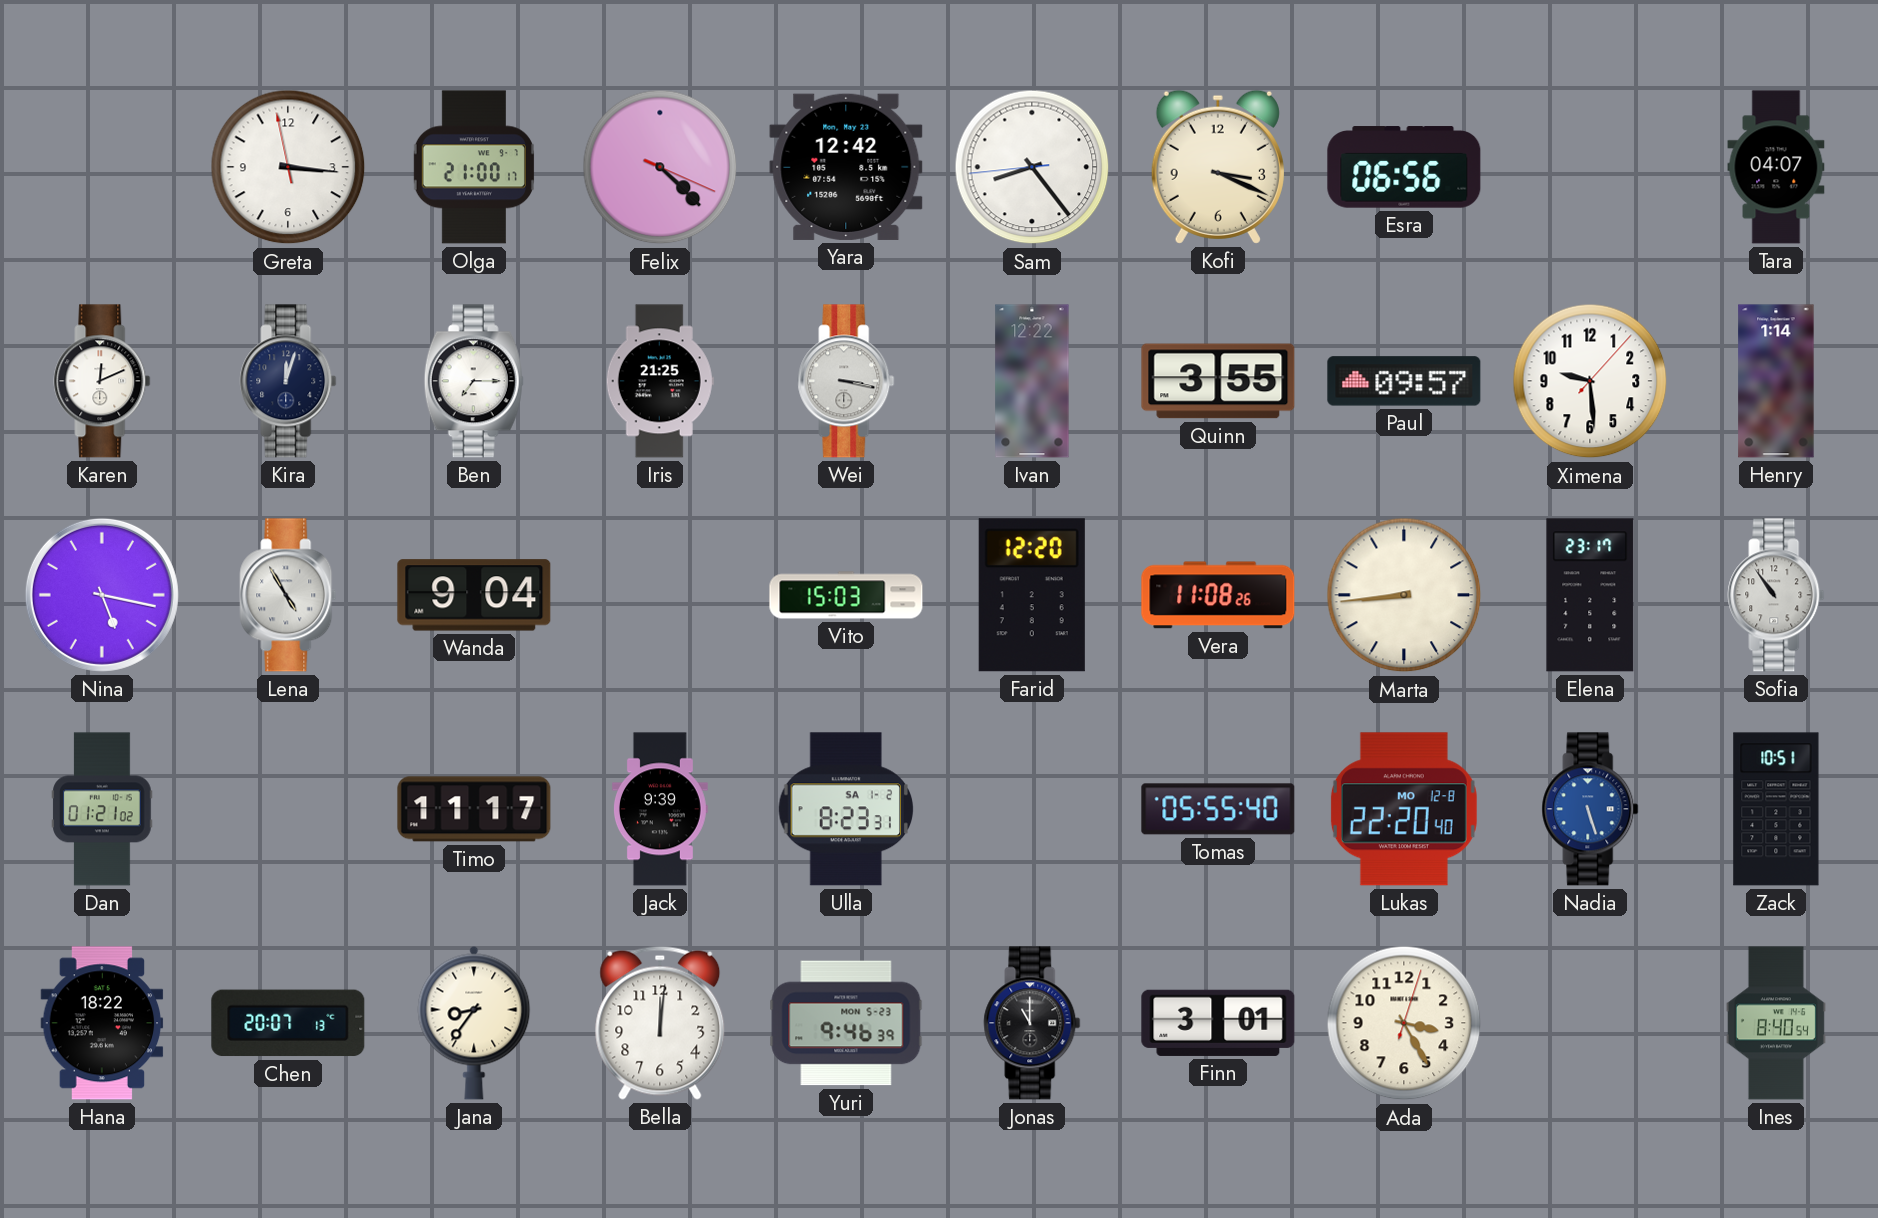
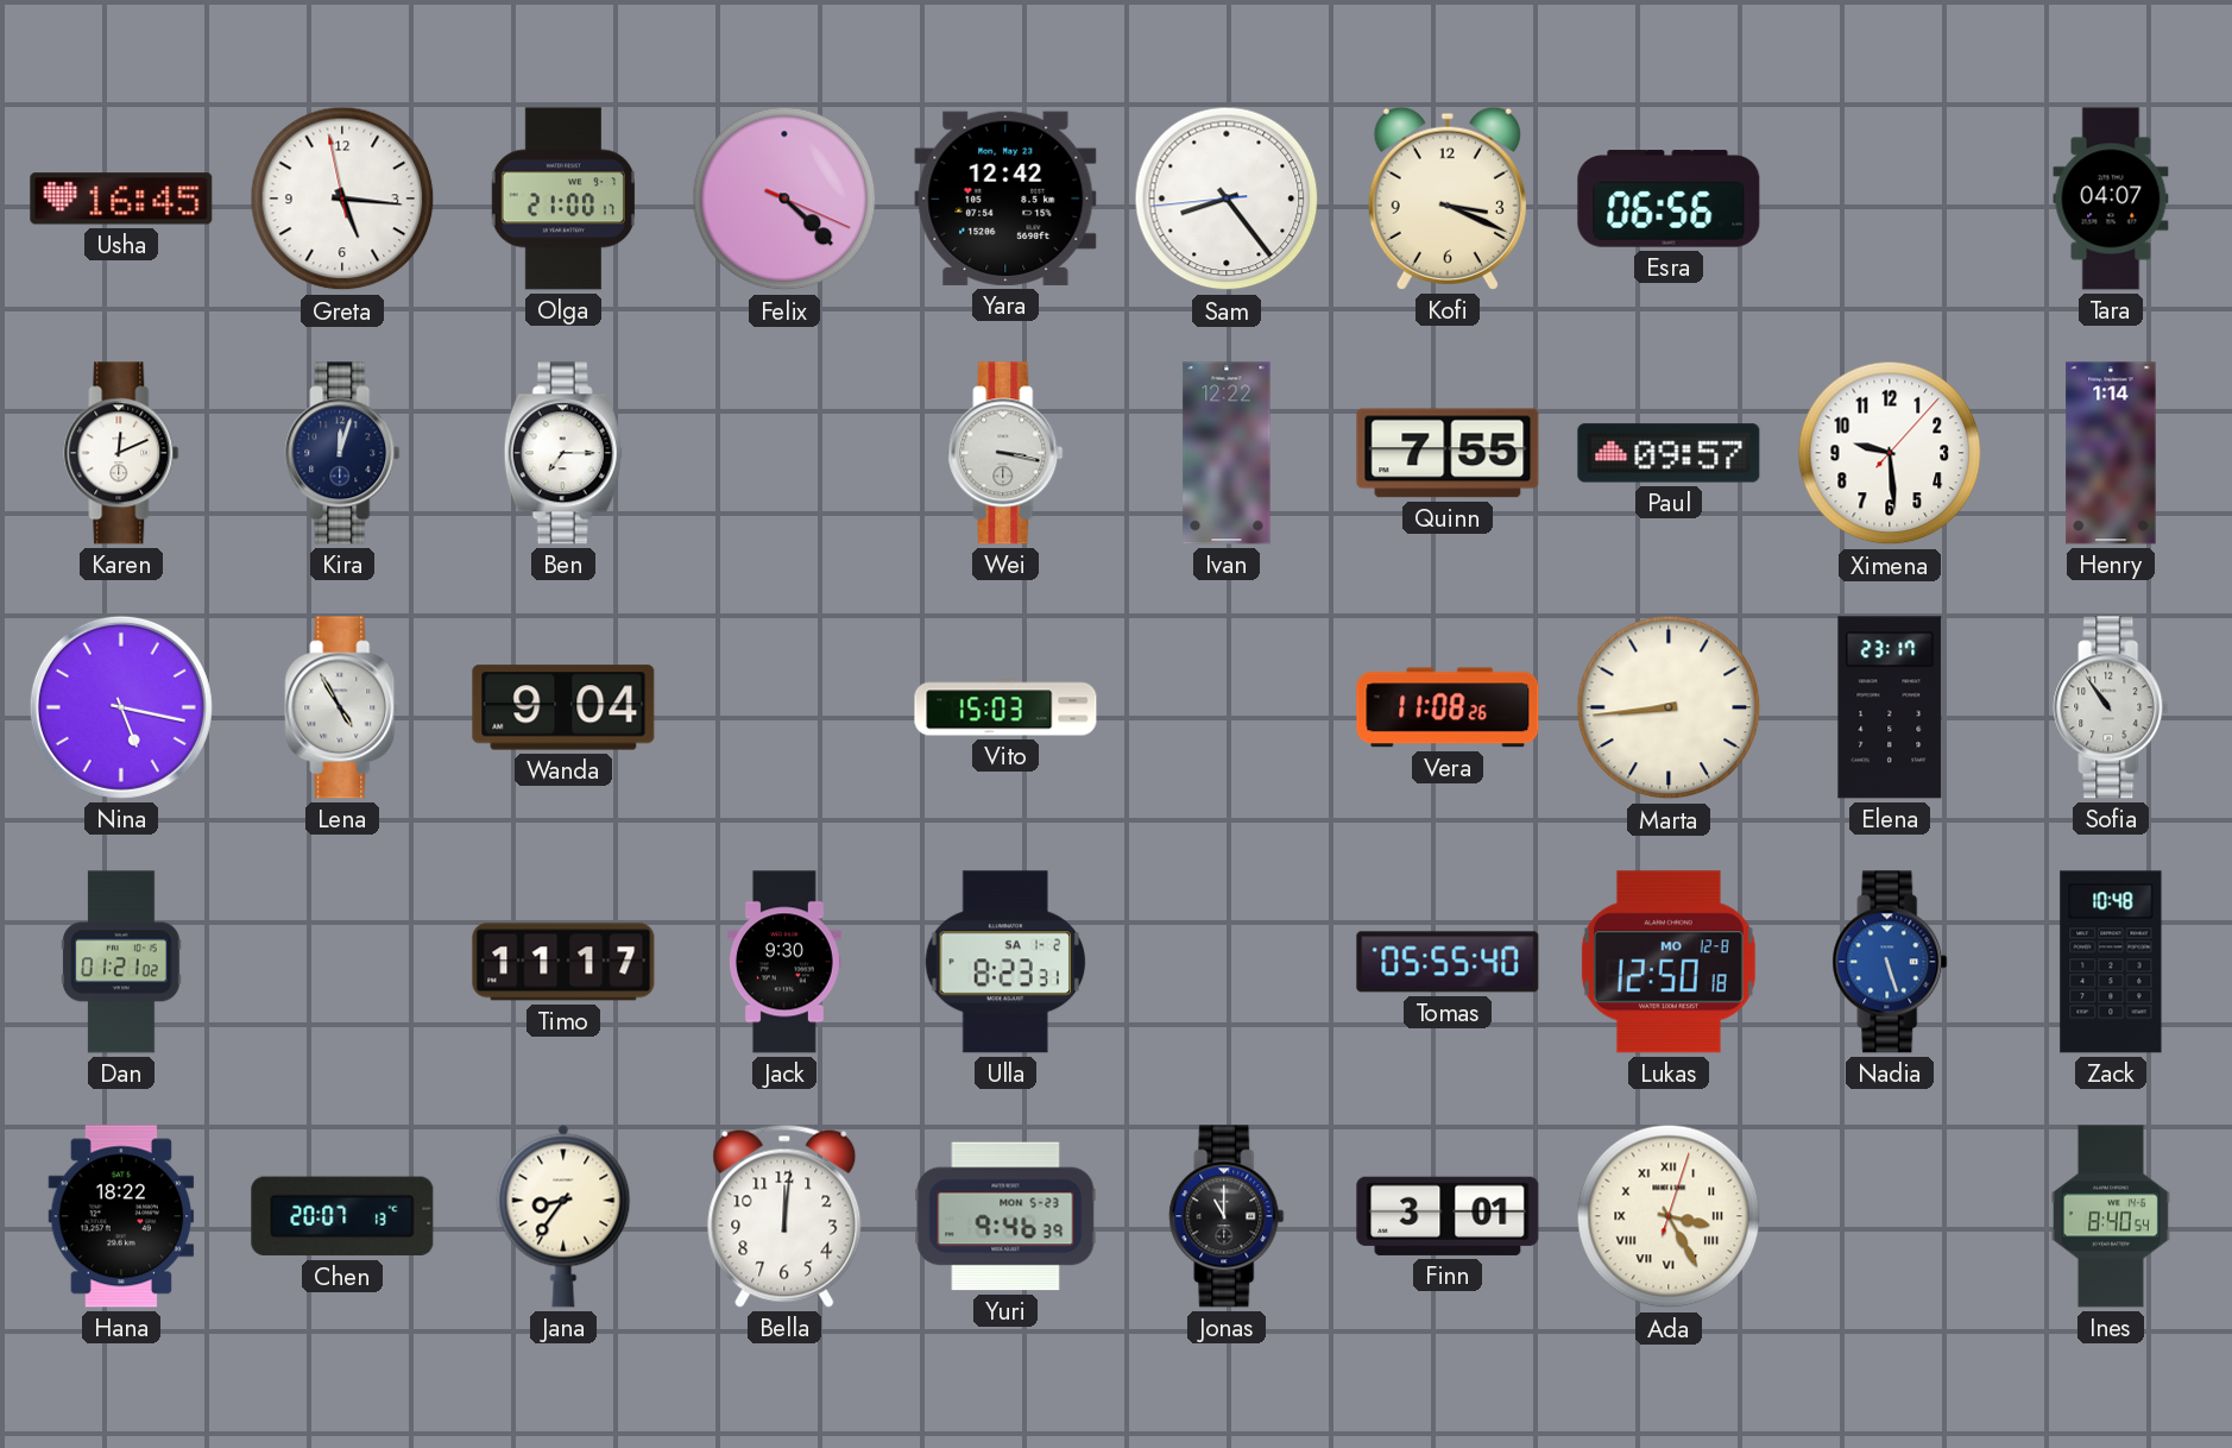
Usha: none -> 16:45 (121, 199)
Greta: 3:15 -> 5:15 (342, 199)
Iris: 21:25 -> none (660, 381)
Quinn: 3:55 -> 7:55 (1448, 453)
Farid: 12:20 -> none (1032, 595)
Jack: 9:39 -> 9:30 (784, 962)
Lukas: 22:20 -> 12:50 (1669, 962)
Zack: 10:51 -> 10:48 (2111, 962)
Ada numerals: Arabic -> Roman (1669, 1216)
